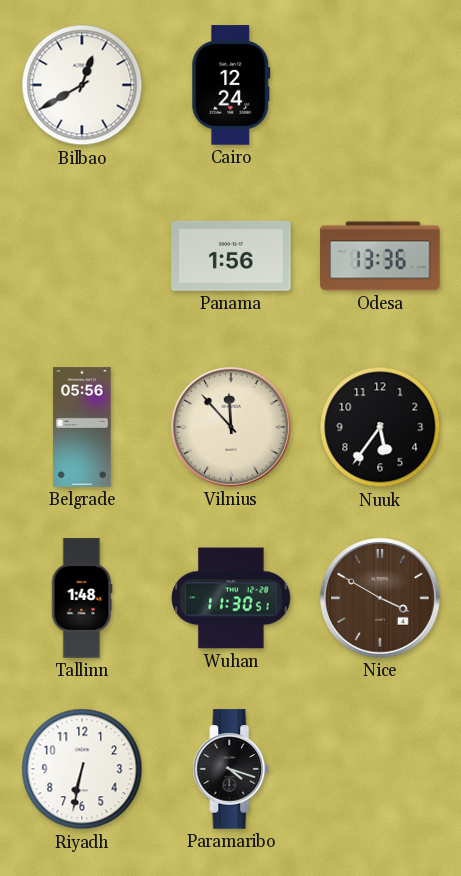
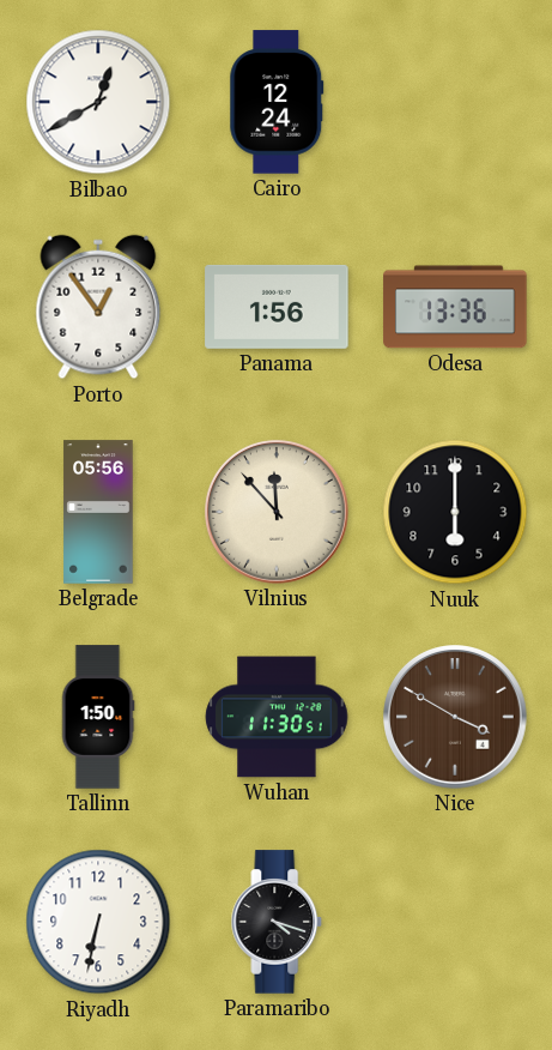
Porto: none -> 12:54 (98, 307)
Nuuk: 5:36 -> 6:00 (455, 512)
Tallinn: 1:48 -> 1:50 (98, 717)
